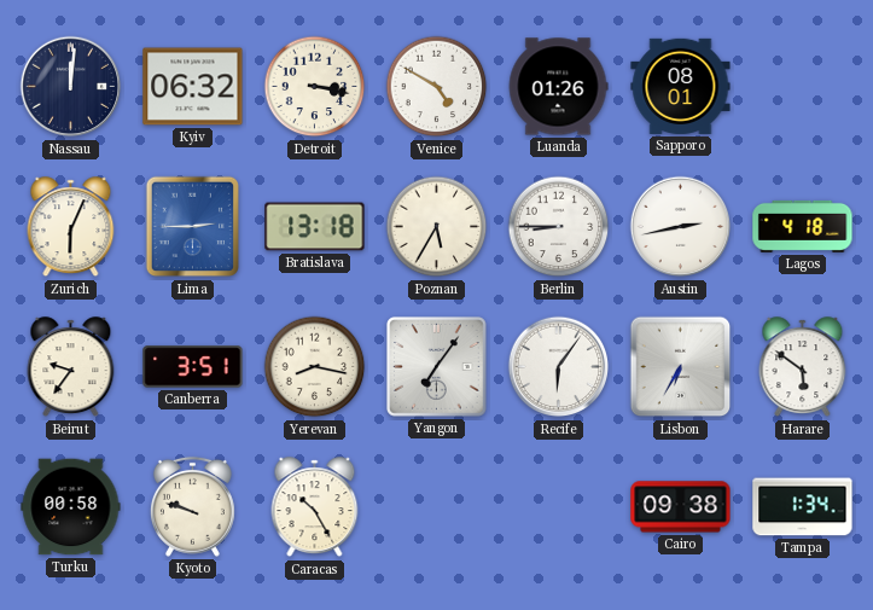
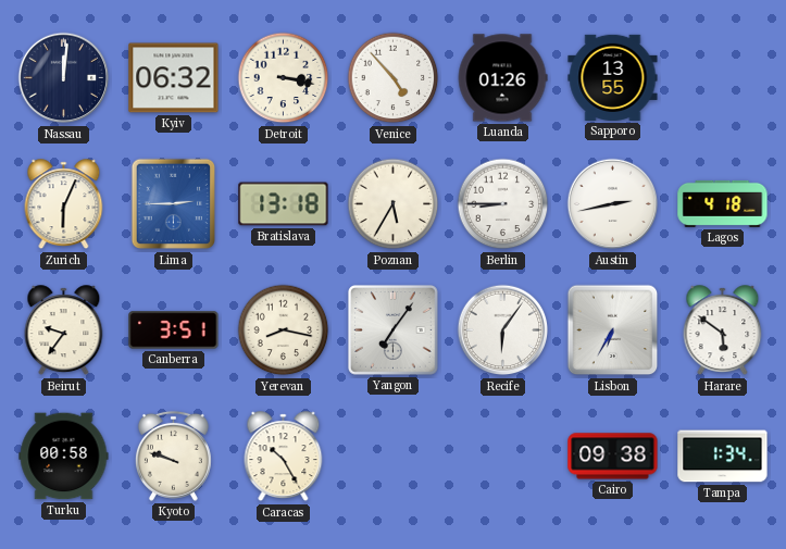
Venice: 4:50 -> 4:53 (394, 78)
Sapporo: 08:01 -> 13:55 (613, 77)
